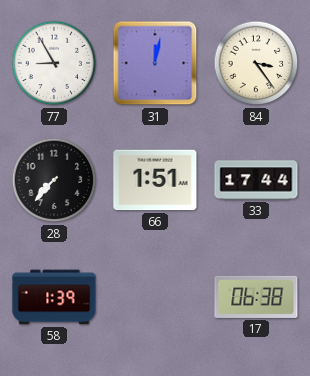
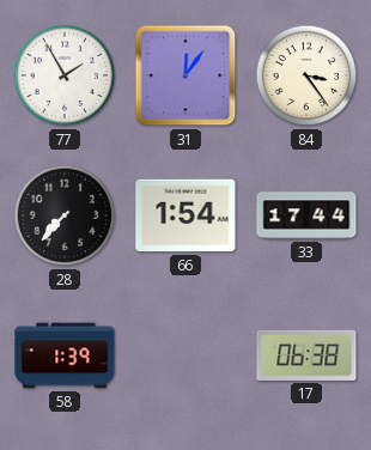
77: 8:55 -> 1:55 (65, 75)
31: 12:02 -> 12:06 (185, 75)
66: 1:51 -> 1:54 (185, 215)
